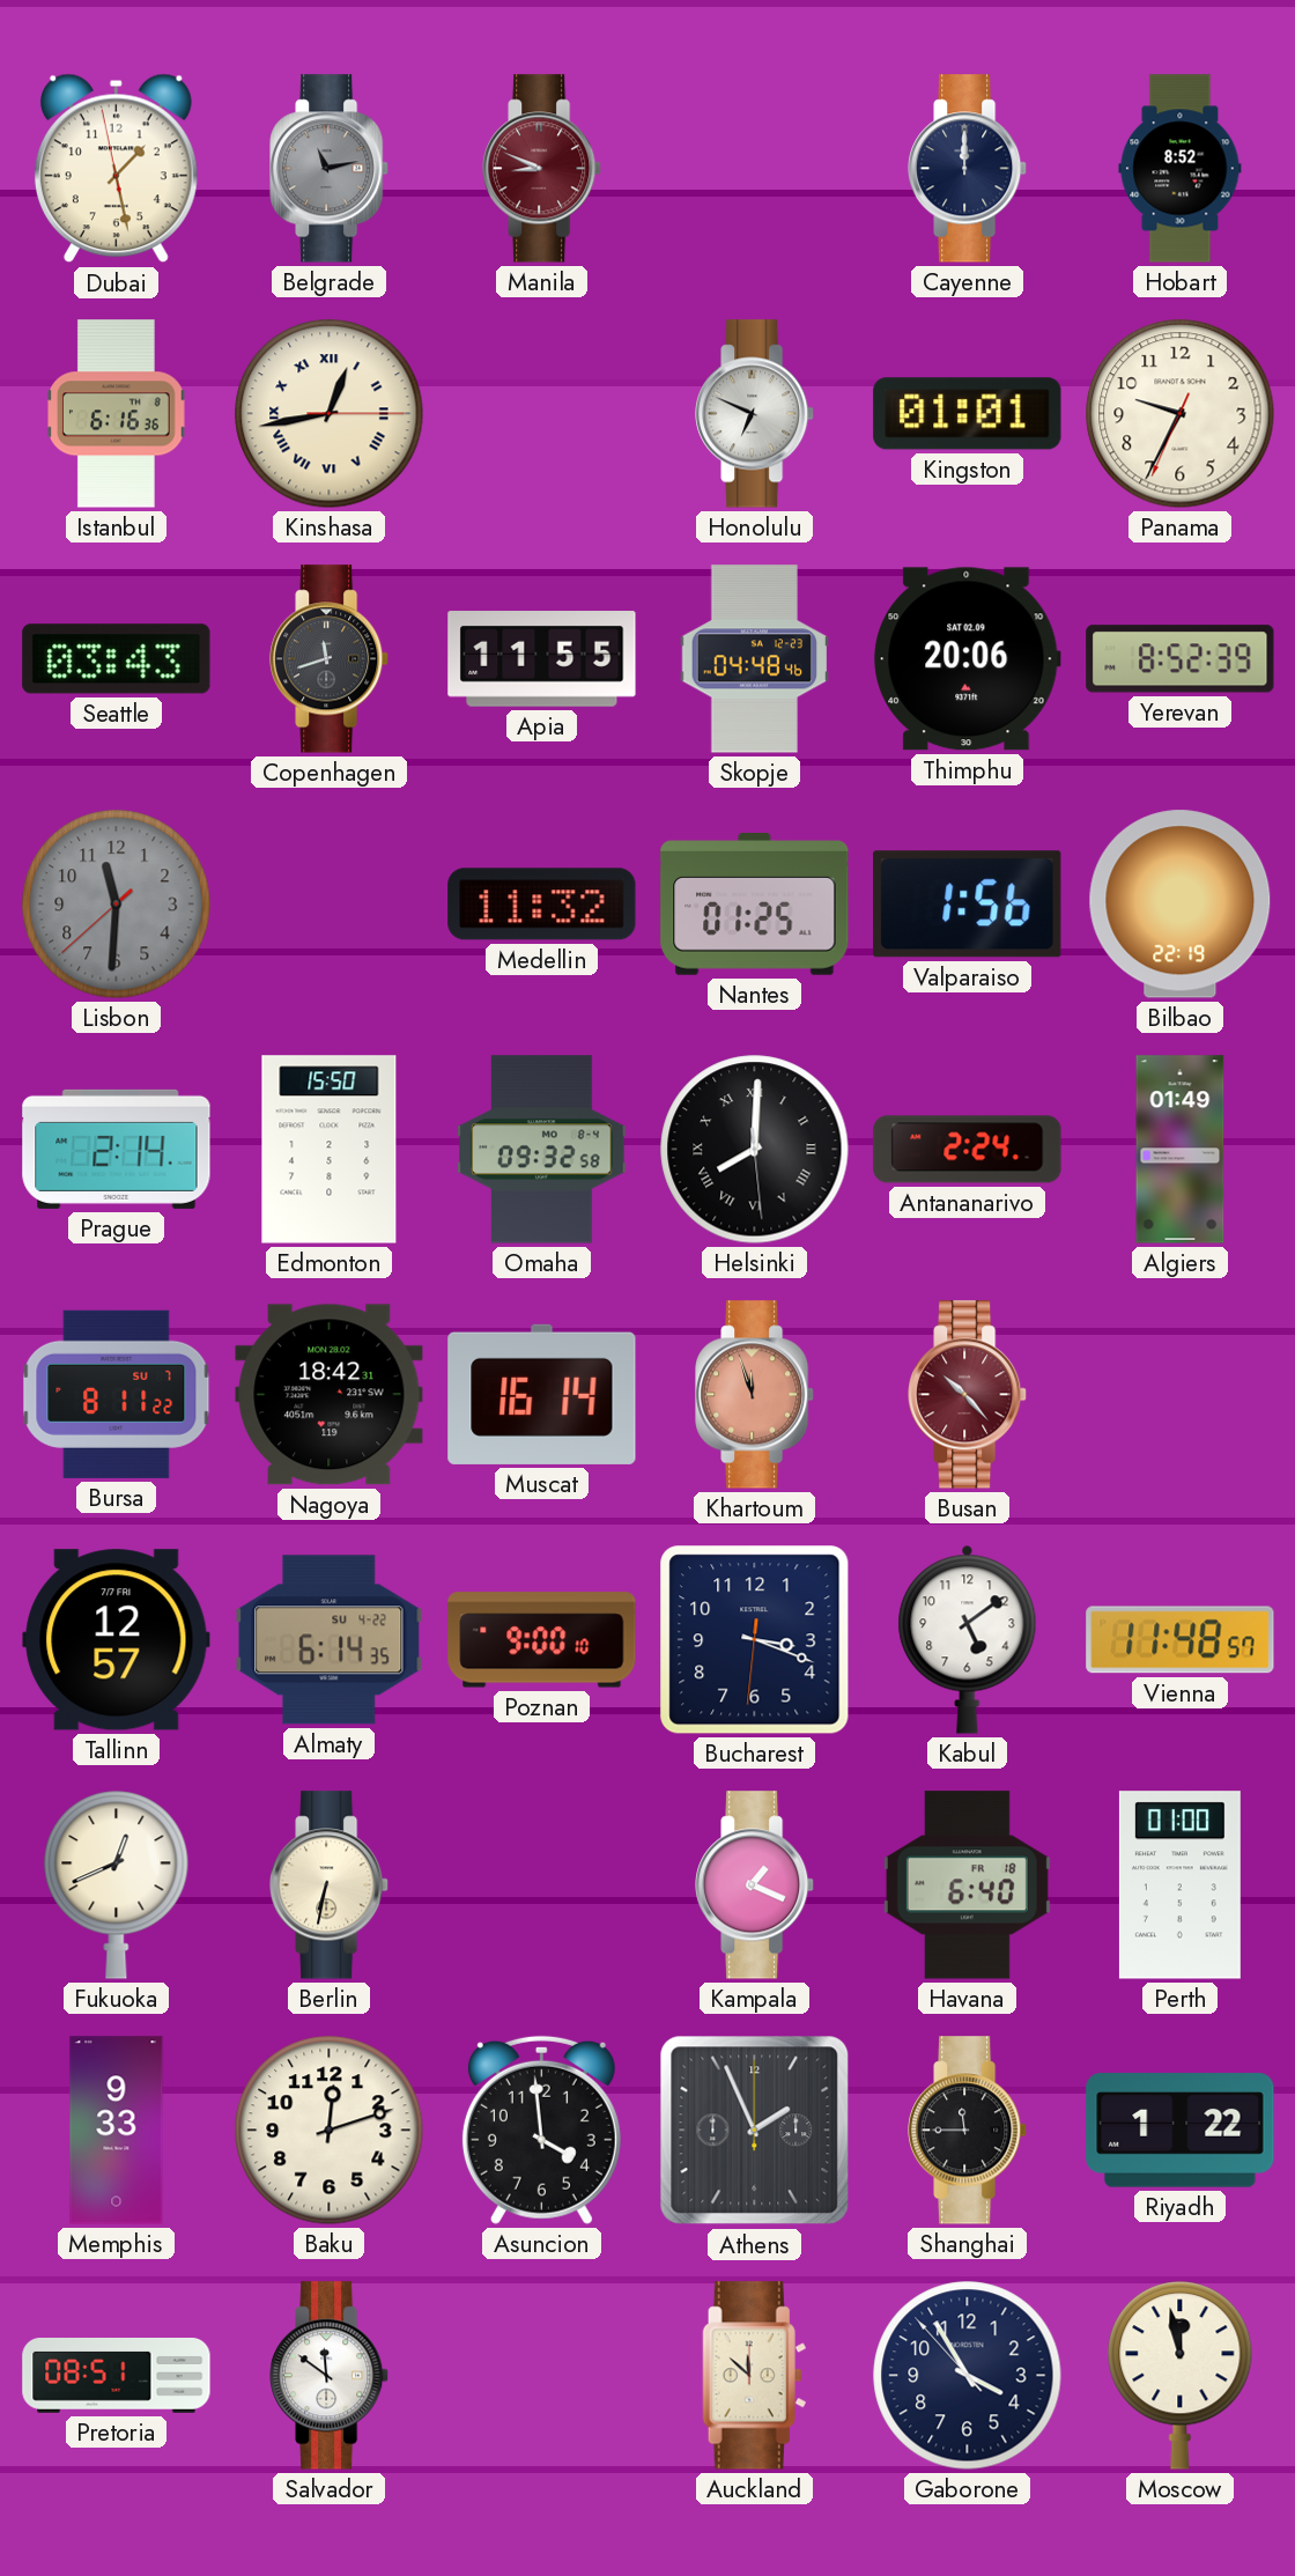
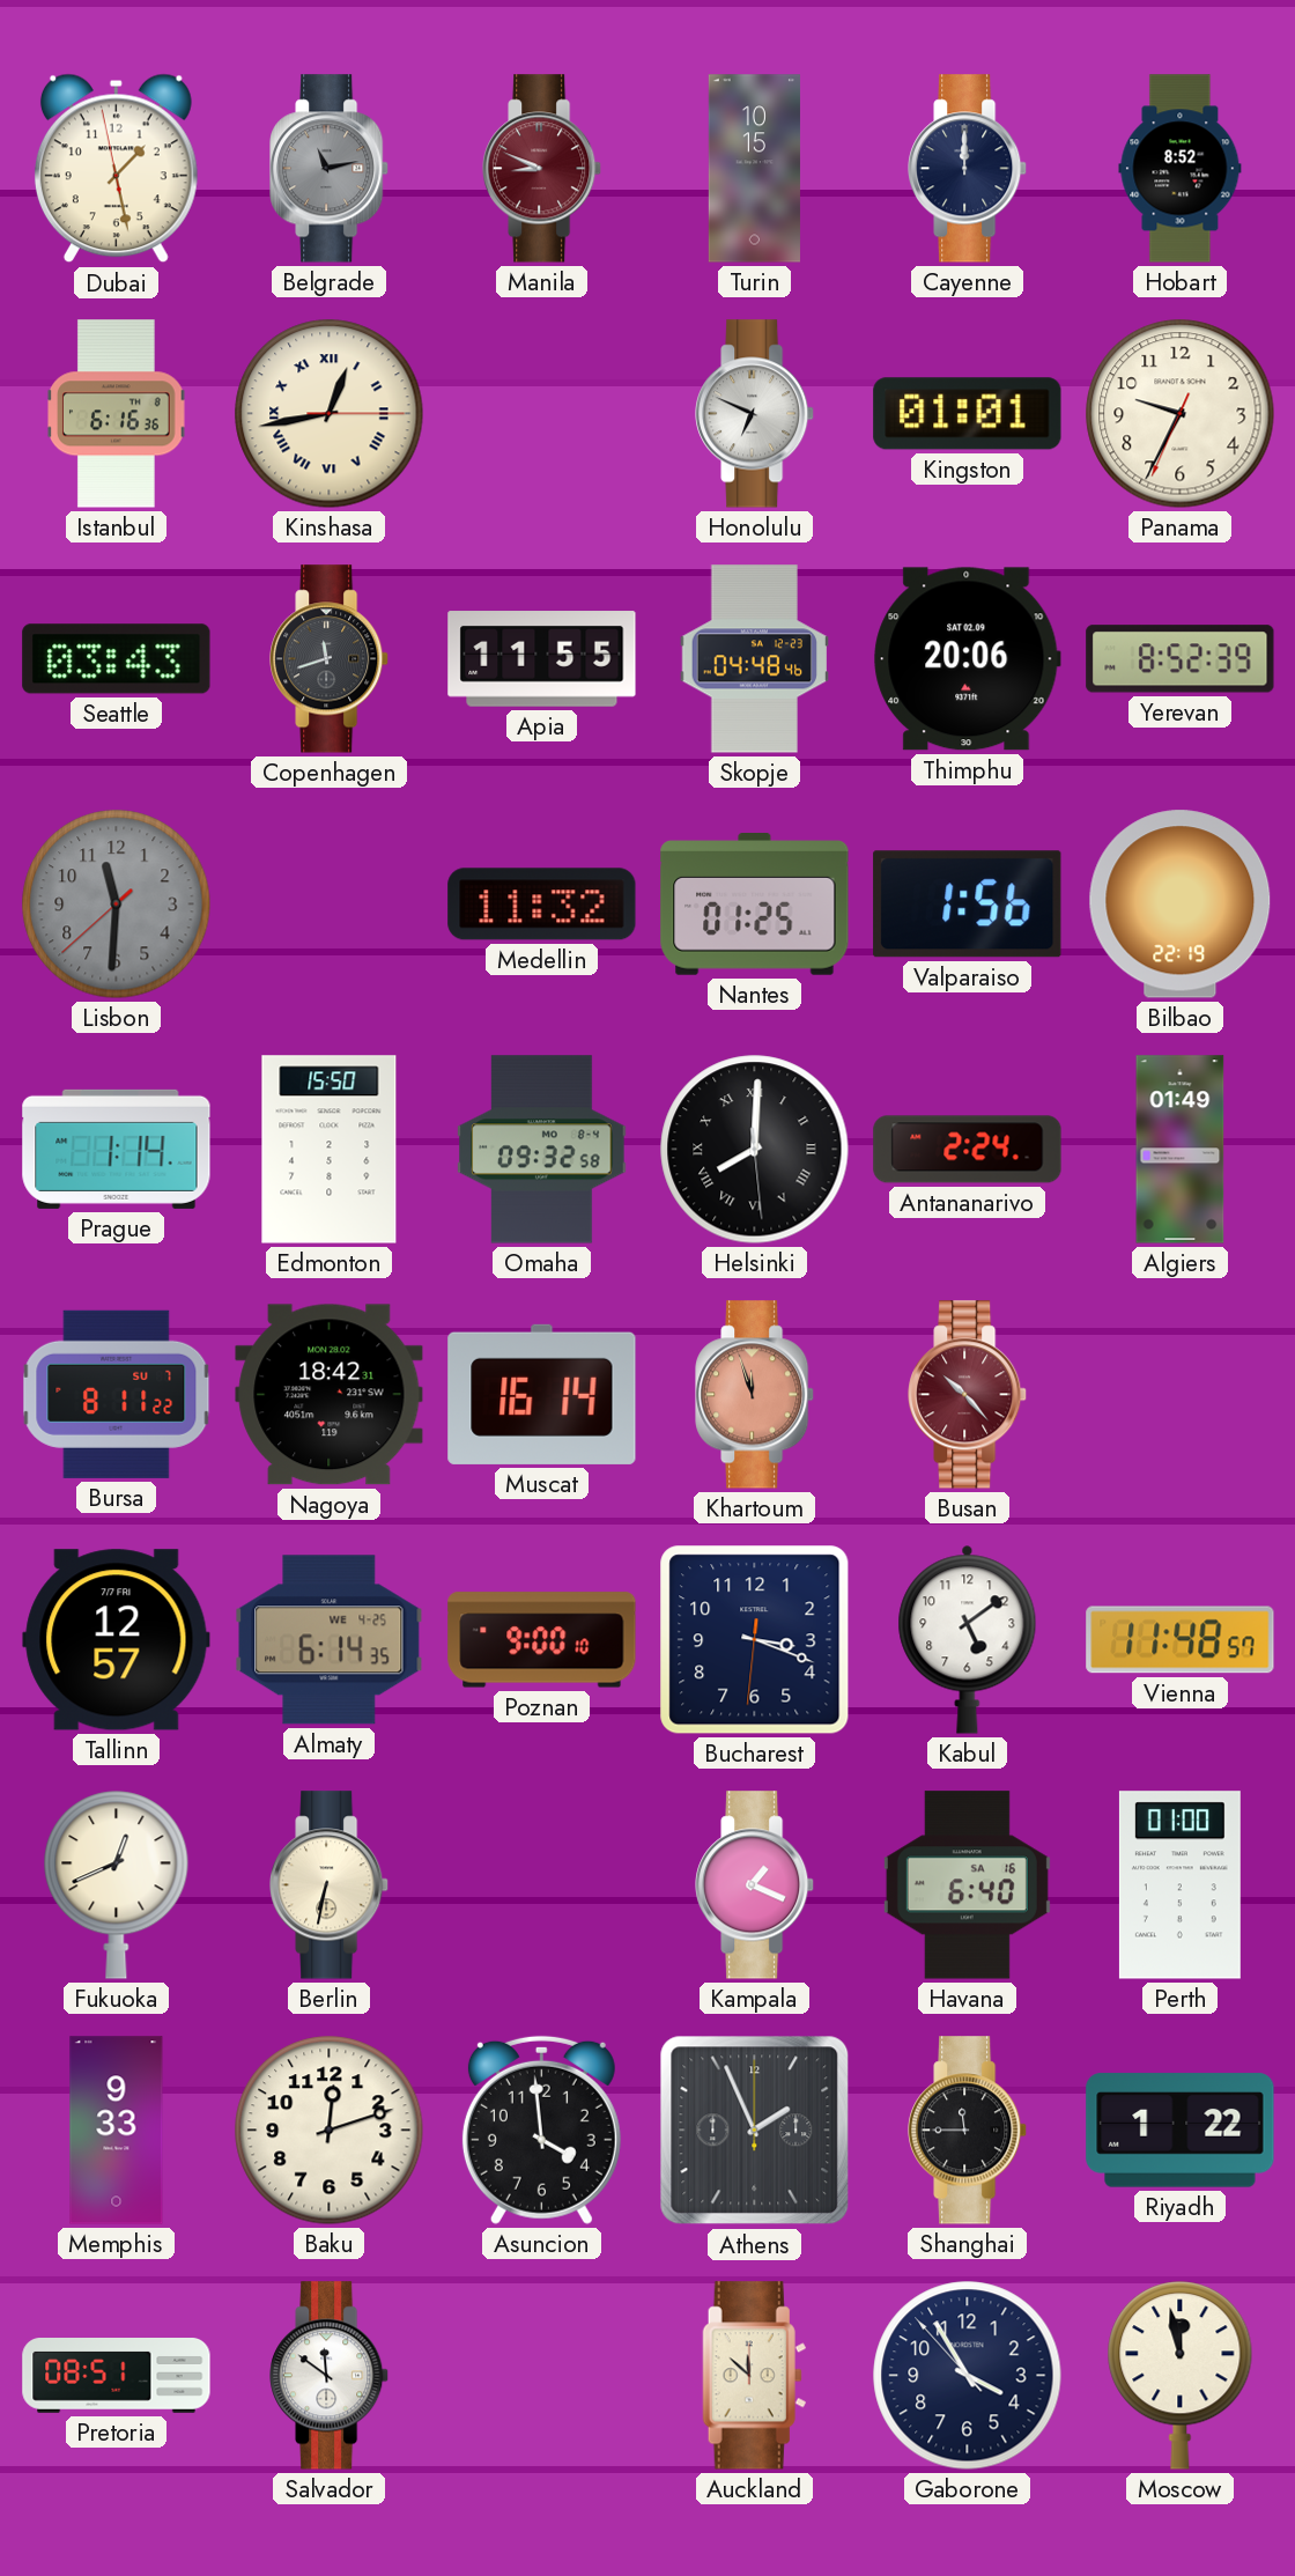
Turin: none -> 10:15 (754, 169)
Prague: 2:14 -> 1:14 (117, 1149)
Almaty date: SU 4-22 -> WE 4-25 (330, 1640)
Havana date: FR 18 -> SA 16 (967, 1885)
